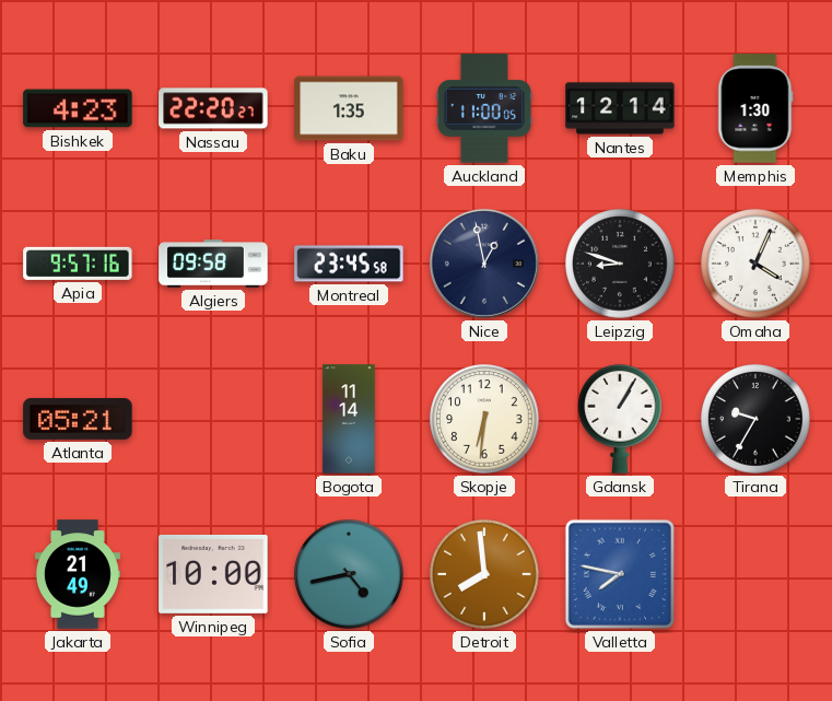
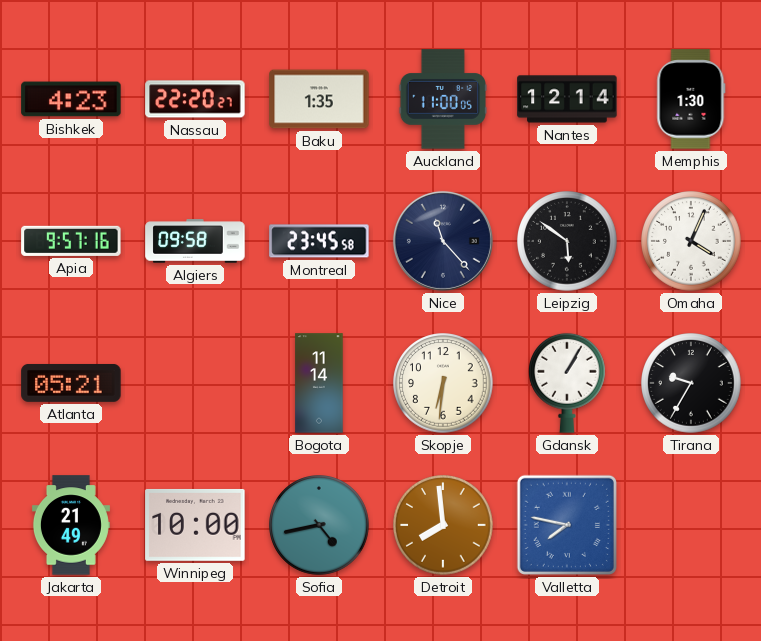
Nice: 12:58 -> 11:23 (443, 241)
Leipzig: 8:48 -> 5:51 (567, 241)
